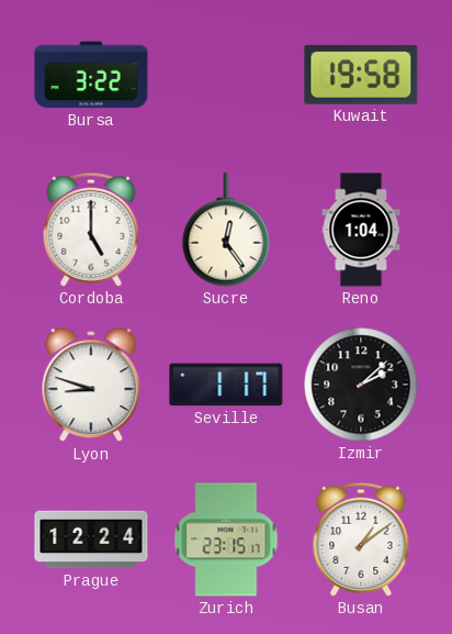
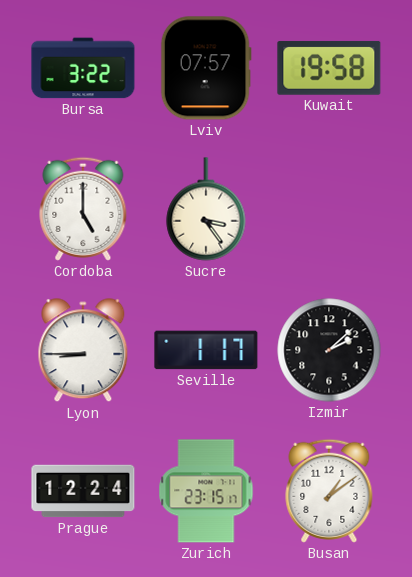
Lviv: none -> 07:57 (206, 68)
Sucre: 12:24 -> 3:24 (206, 209)
Reno: 1:04 -> none (361, 230)
Lyon: 8:48 -> 8:45 (83, 351)
